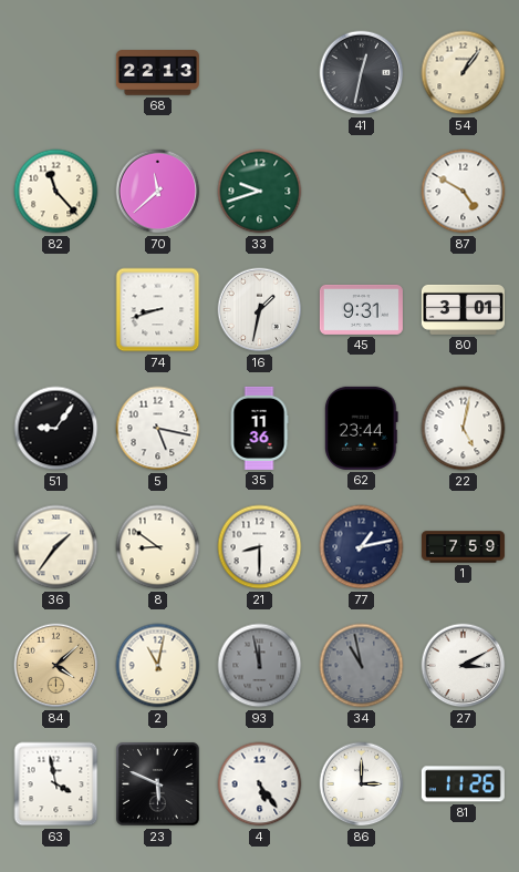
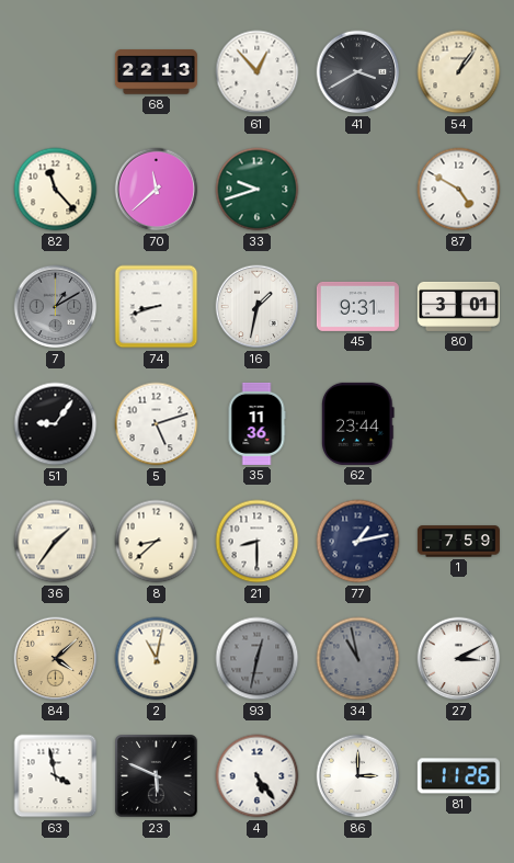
61: none -> 12:53 (258, 72)
41: 12:32 -> 3:40 (358, 72)
7: none -> 1:10 (56, 307)
5: 5:17 -> 5:12 (157, 424)
22: 5:02 -> none (464, 429)
8: 8:51 -> 8:38 (157, 542)
93: 11:58 -> 12:32 (258, 659)
